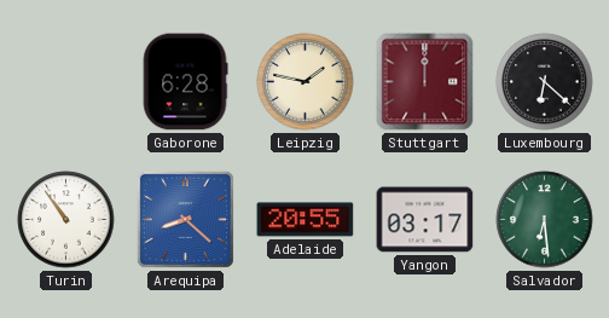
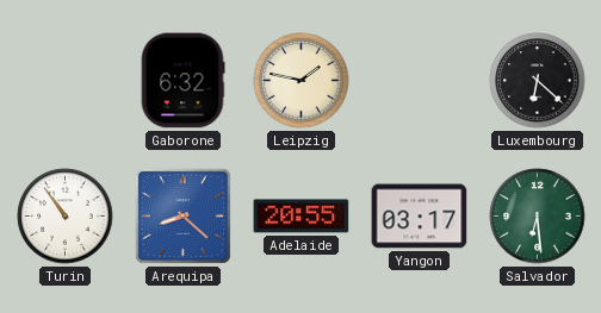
Gaborone: 6:28 -> 6:32 (182, 81)
Stuttgart: 12:00 -> none (425, 82)
